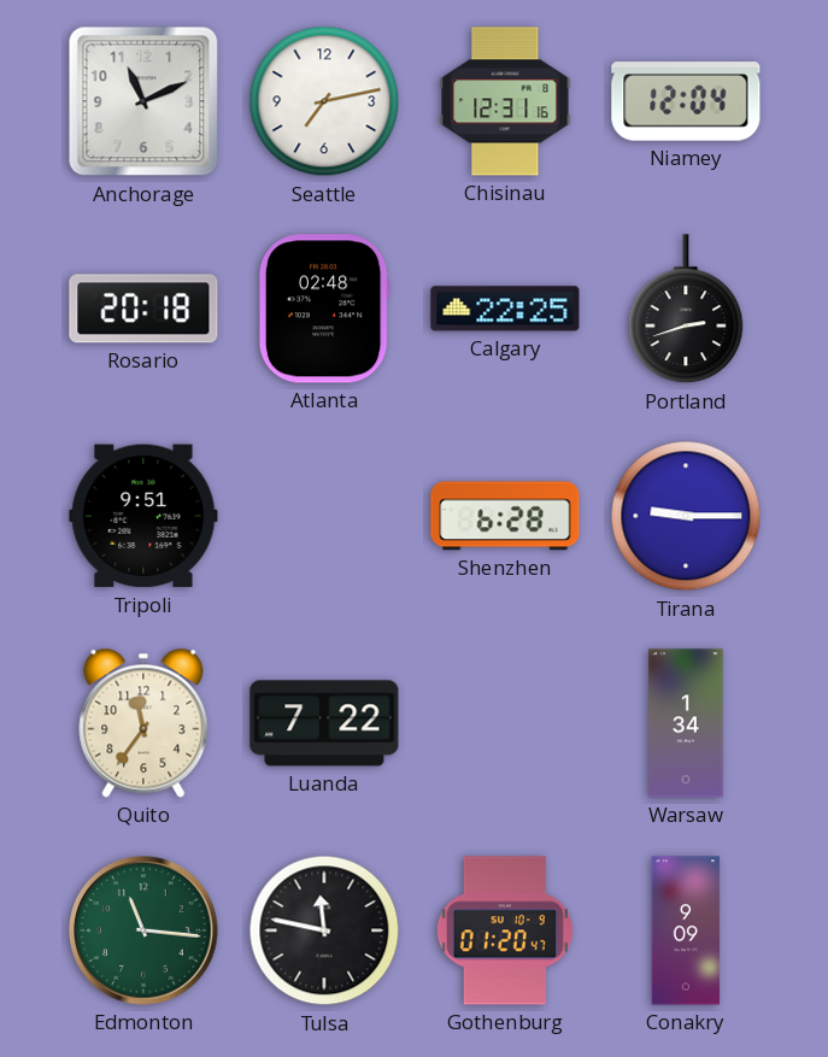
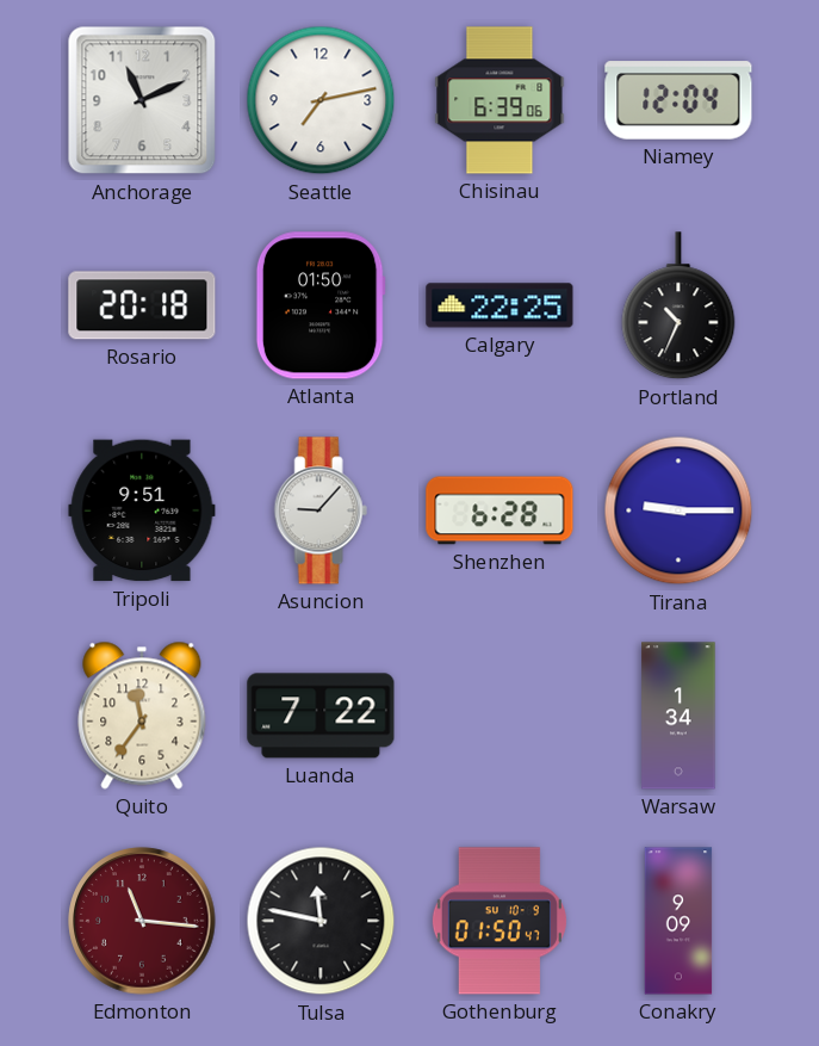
Chisinau: 12:31 -> 6:39 (500, 100)
Atlanta: 02:48 -> 01:50 (321, 305)
Portland: 2:42 -> 10:34 (678, 307)
Asuncion: none -> 9:07 (321, 510)
Edmonton dial: green -> burgundy (142, 921)
Gothenburg: 01:20 -> 01:50 (500, 921)
